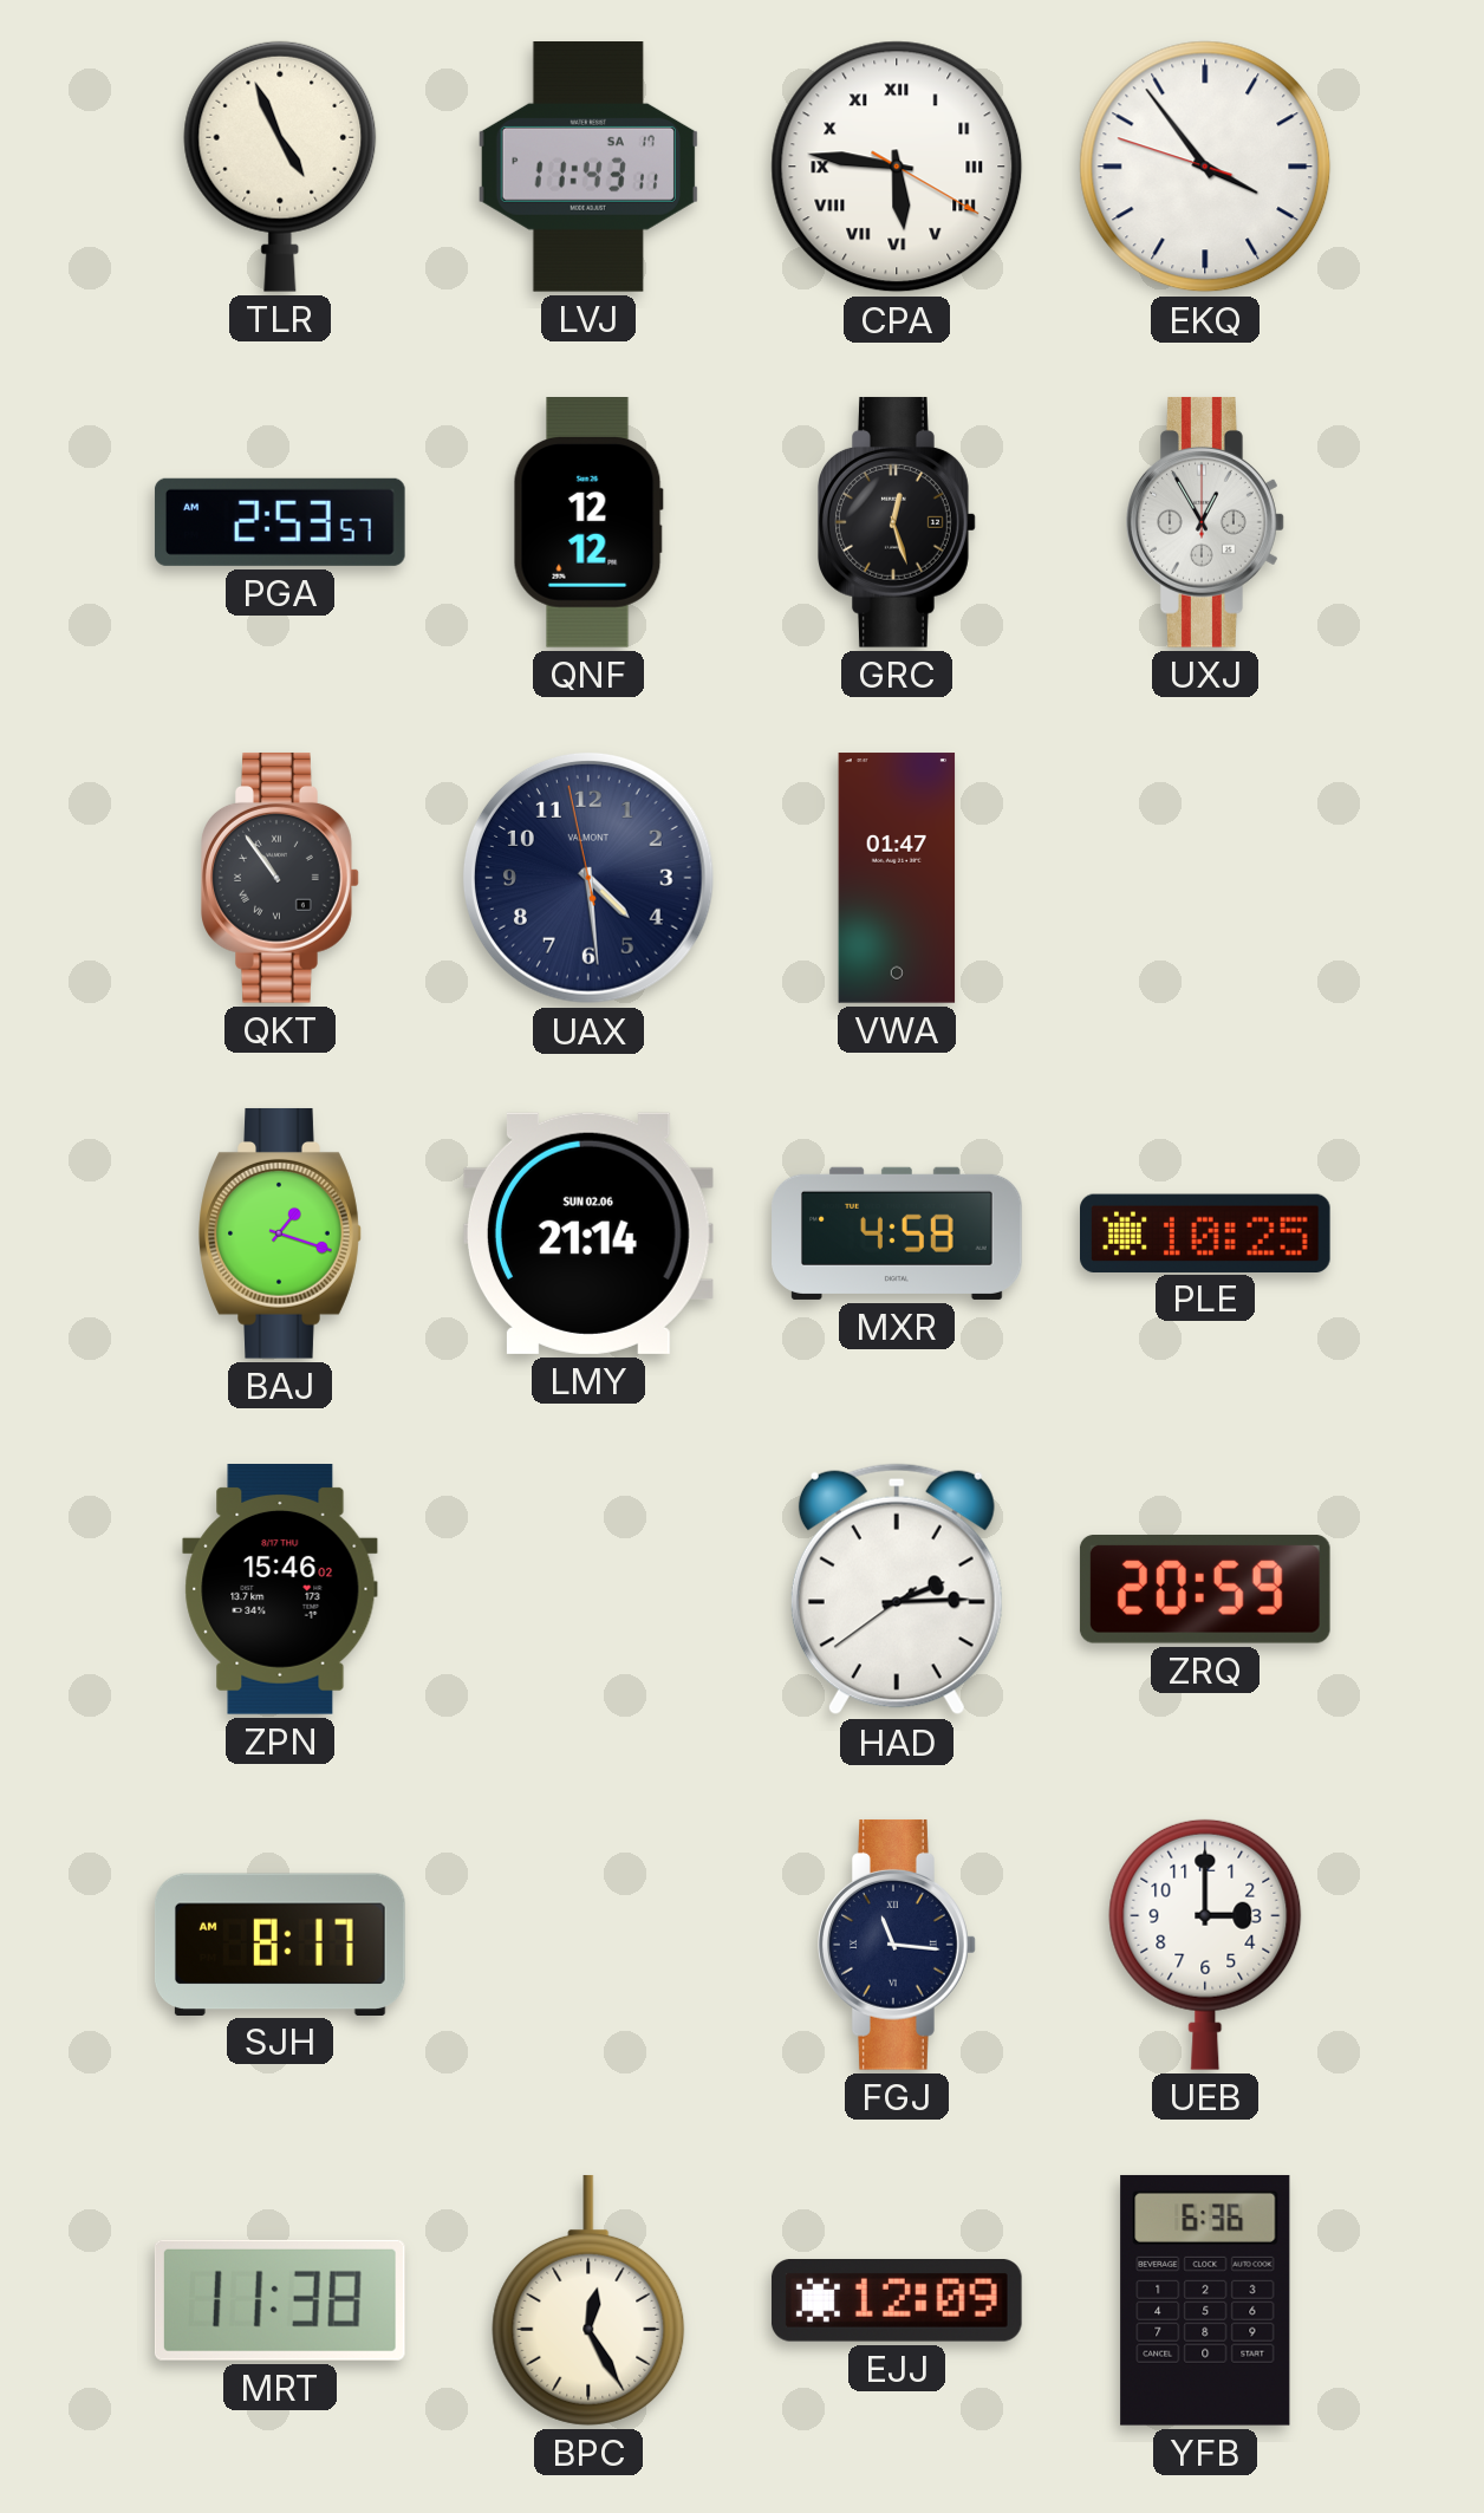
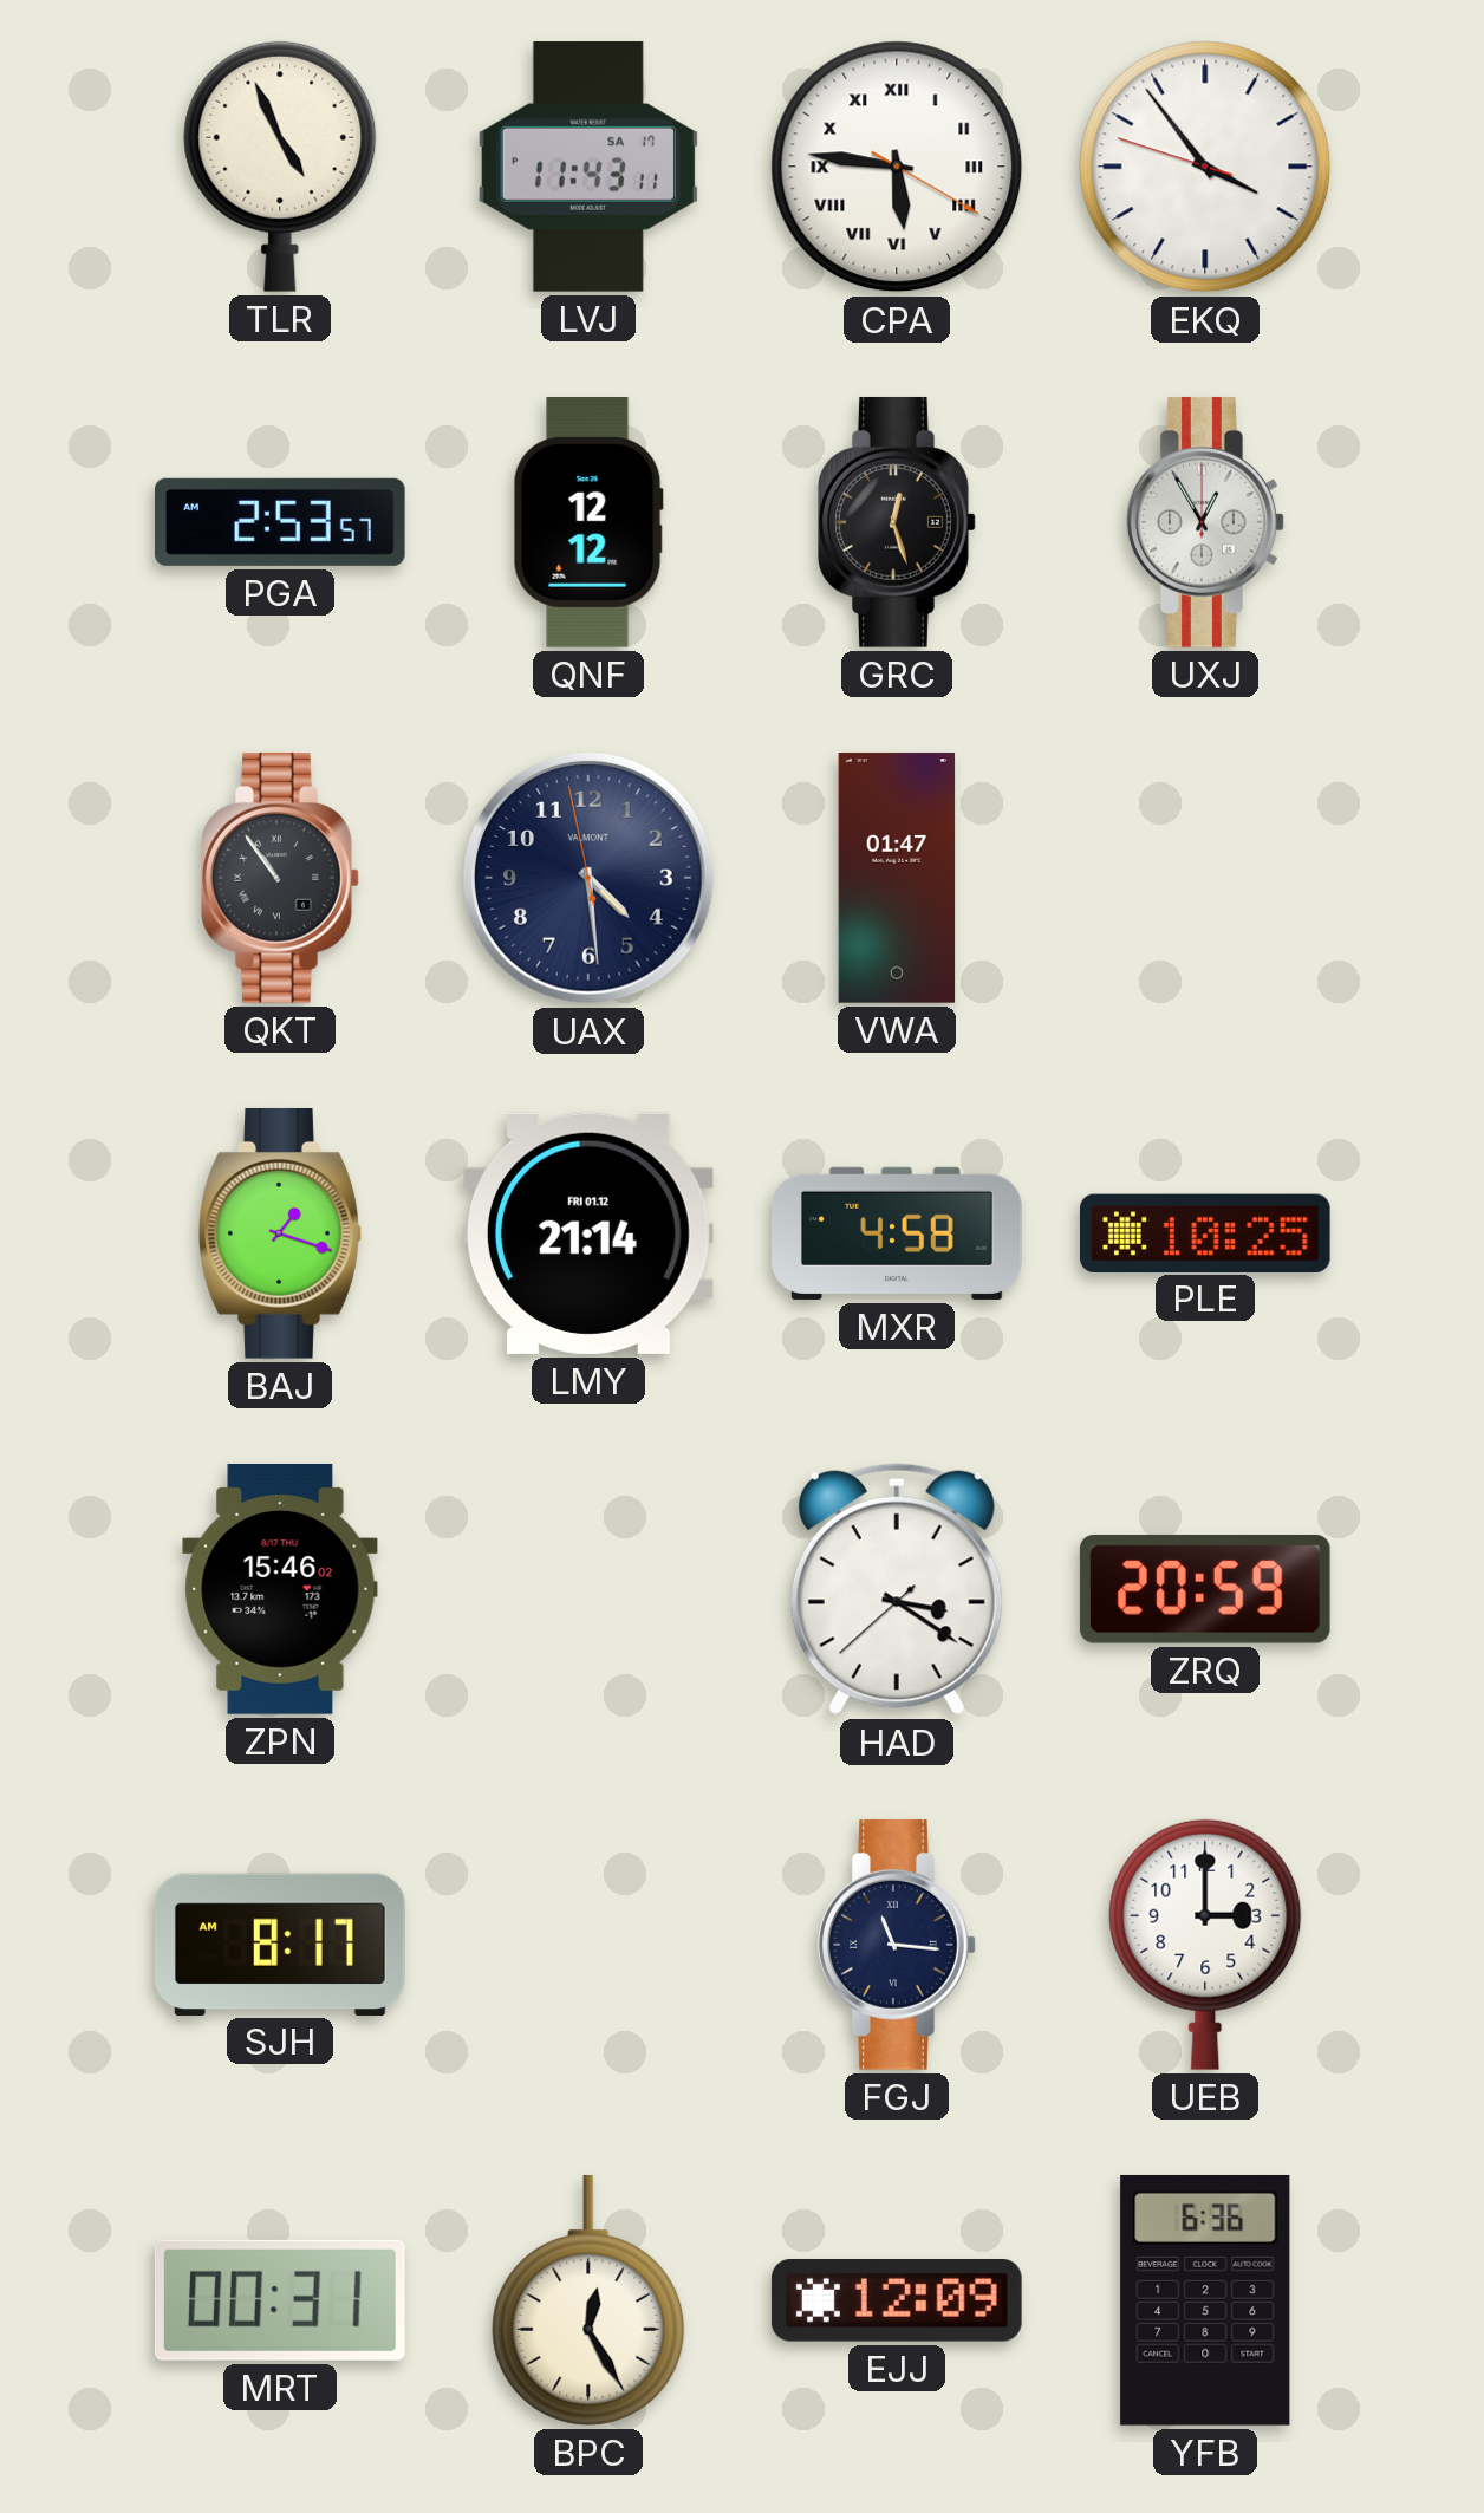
LMY date: SUN 02.06 -> FRI 01.12 (588, 1233)
HAD: 2:14 -> 3:20 (897, 1589)
MRT: 11:38 -> 00:31 (280, 2300)
